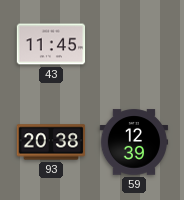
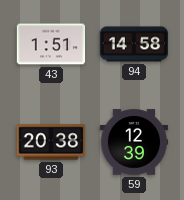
43: 11:45 -> 1:51 (51, 44)
94: none -> 14:58 (134, 44)
